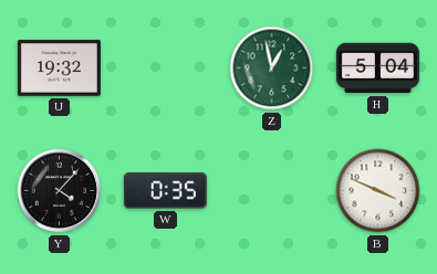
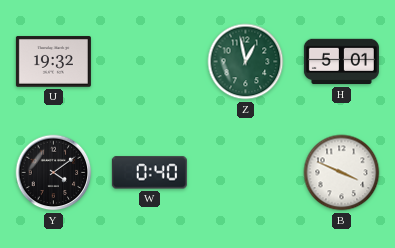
H: 5:04 -> 5:01 (341, 62)
Y: 4:07 -> 4:09 (54, 173)
W: 0:35 -> 0:40 (149, 173)
